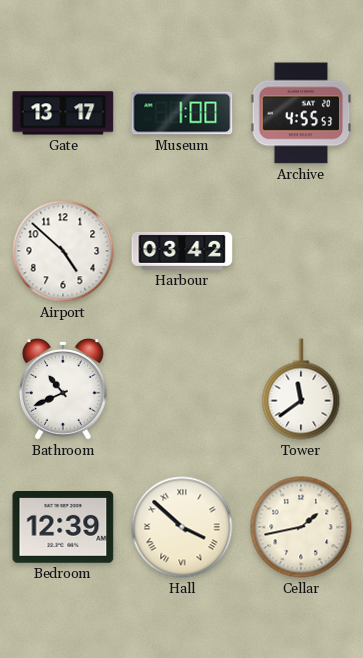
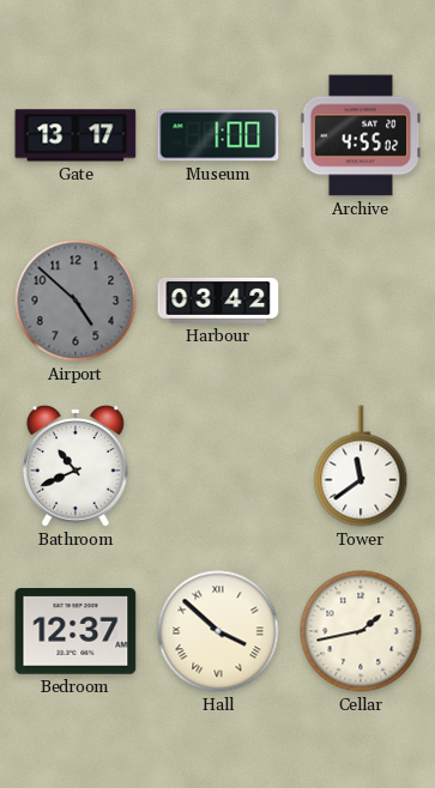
Archive: 4:55:53 -> 4:55:02 (361, 135)
Airport dial: white -> grey (75, 301)
Bedroom: 12:39 -> 12:37 (75, 632)
